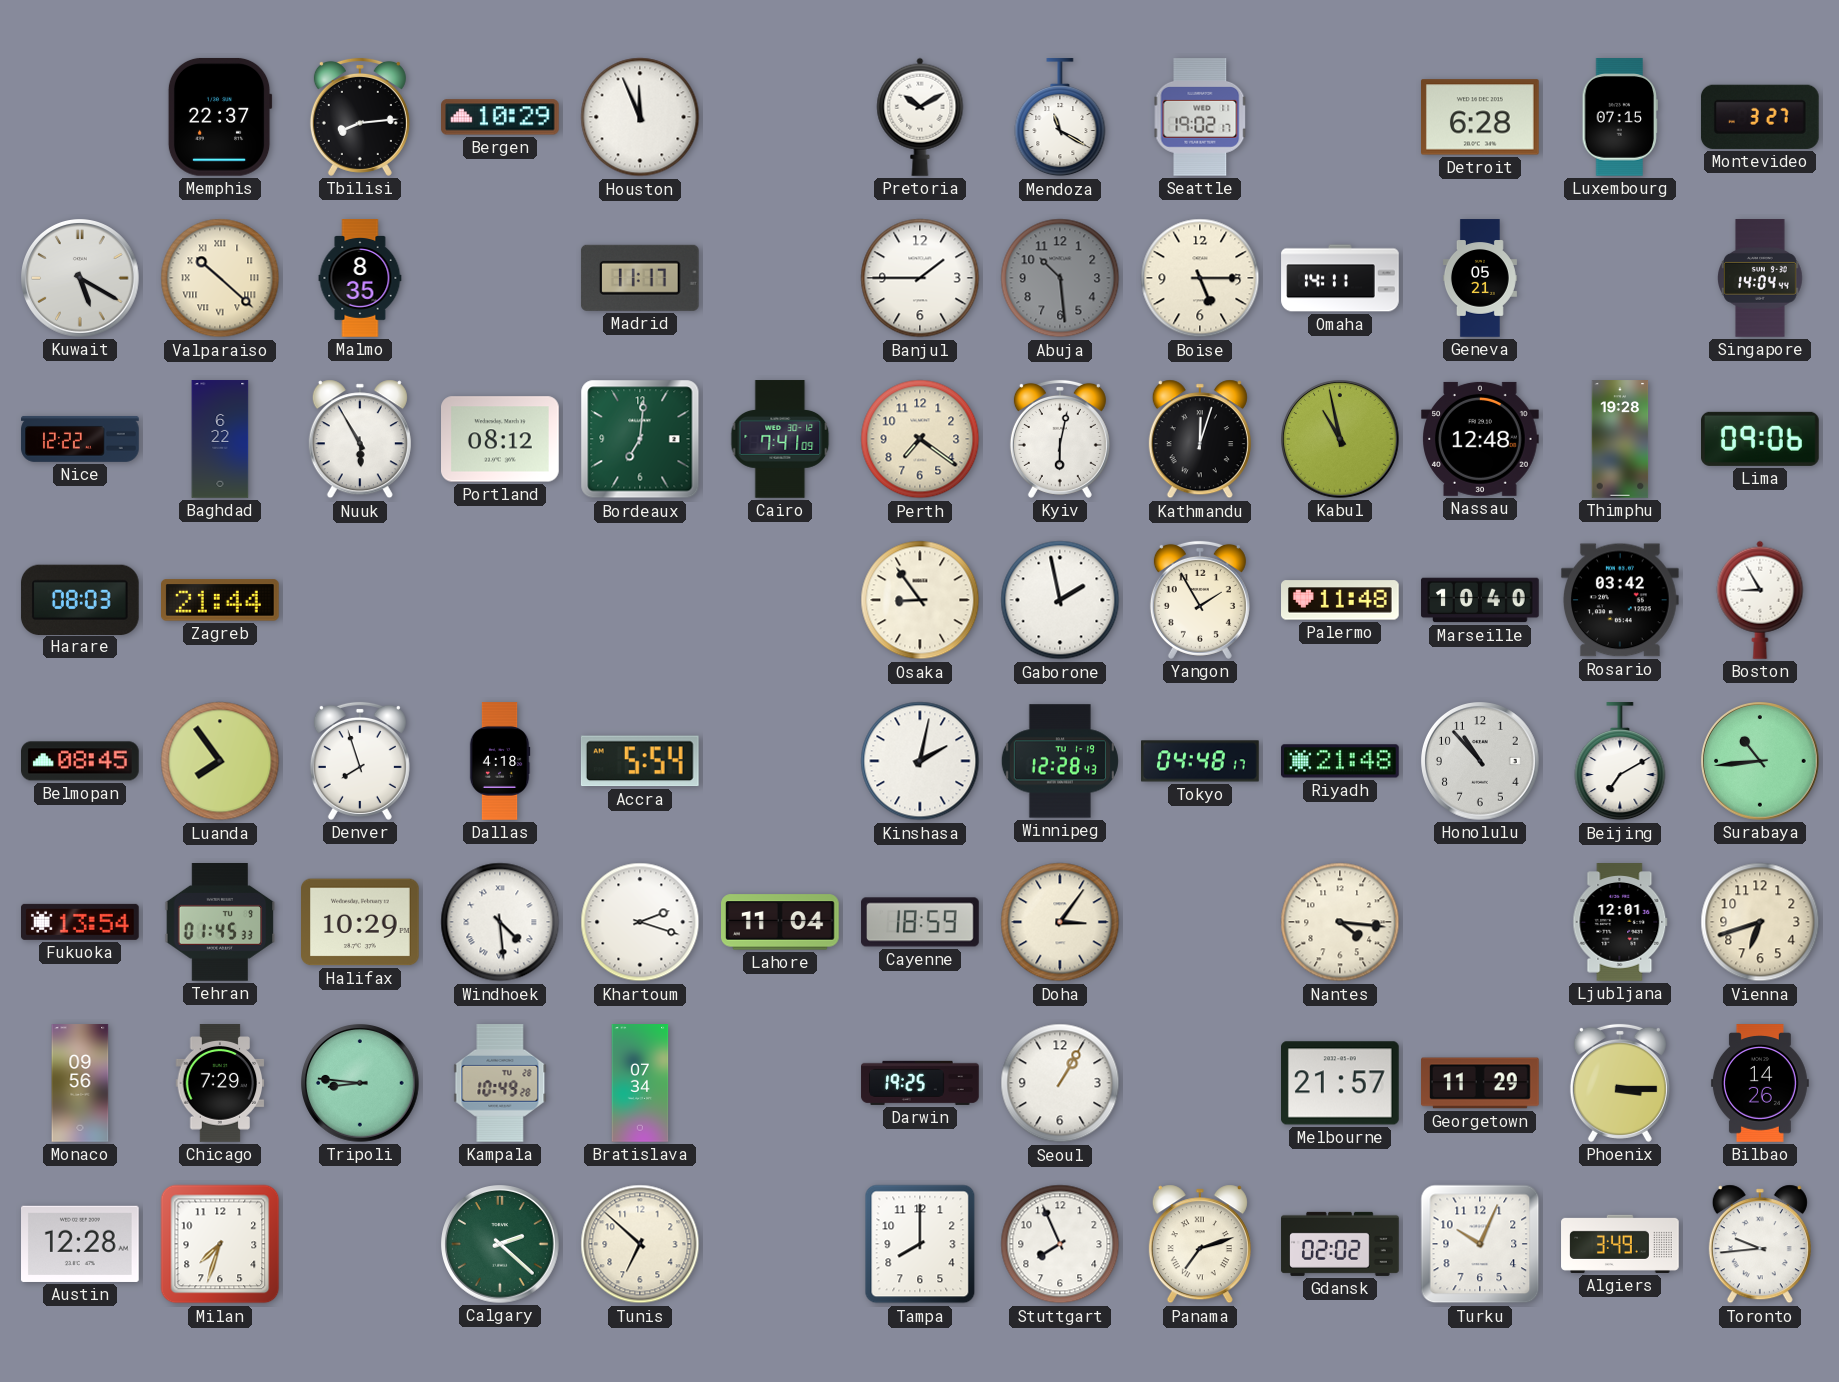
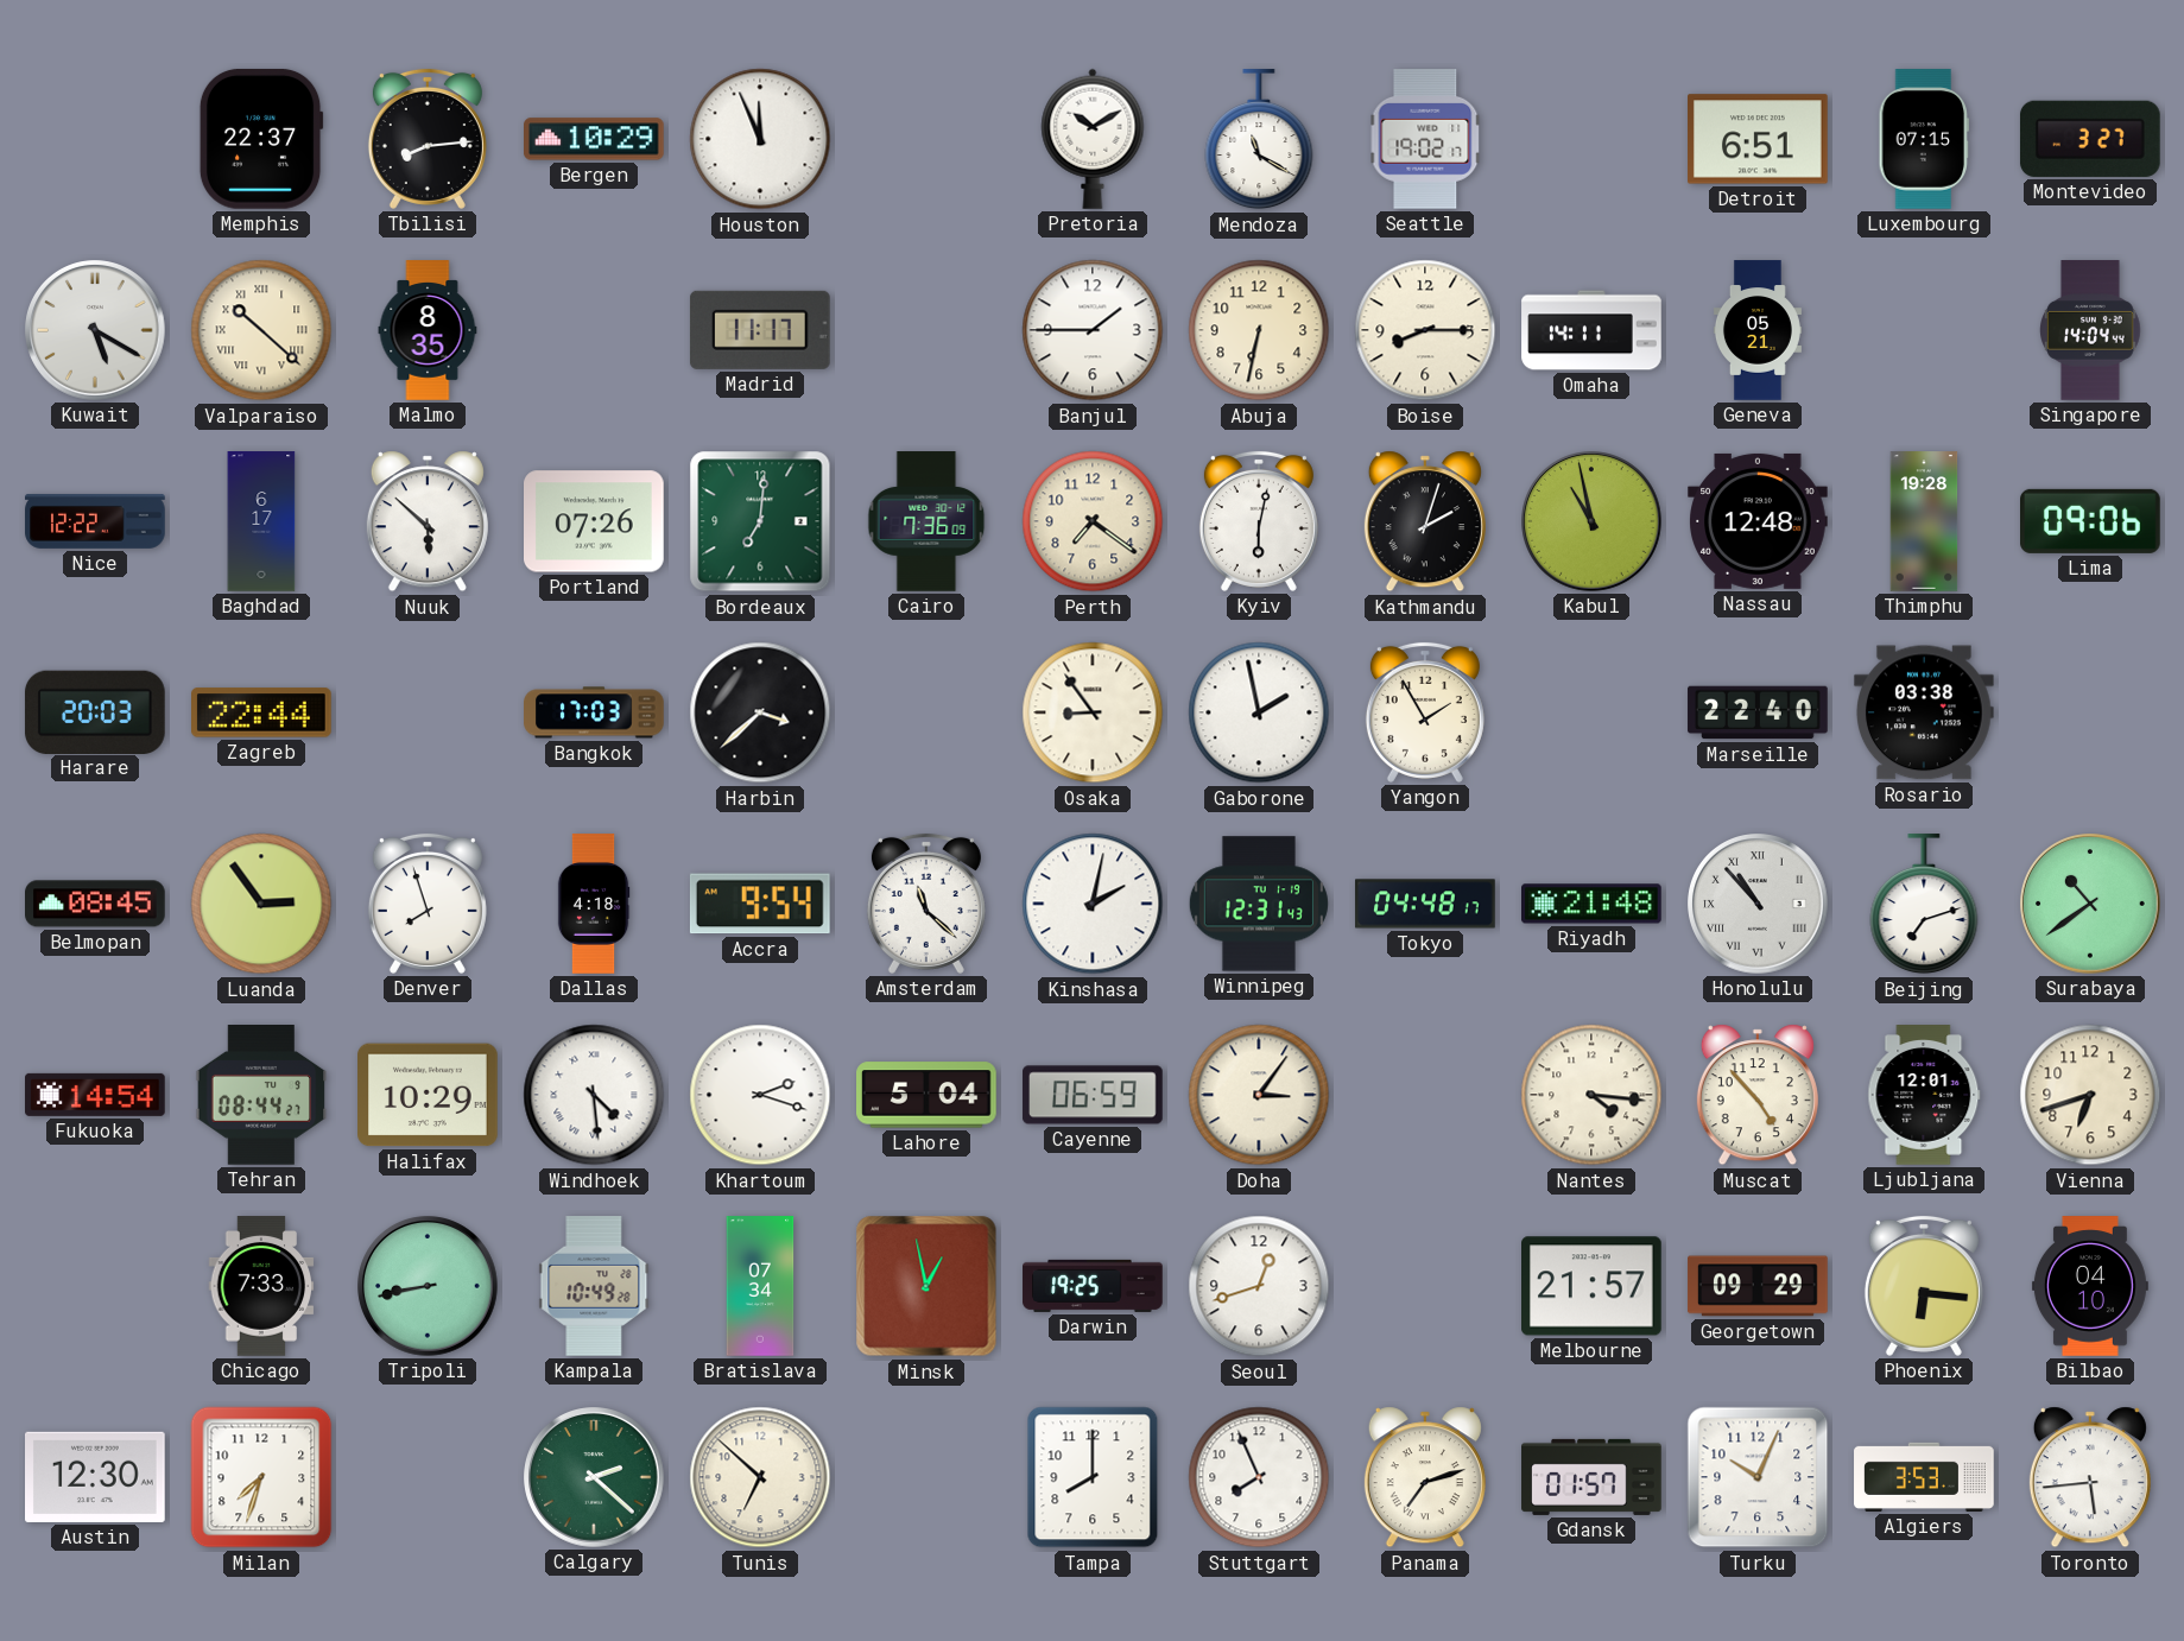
Detroit: 6:28 -> 6:51 (1759, 139)
Abuja: 10:29 -> 6:32 (1259, 330)
Abuja dial: grey -> cream (1259, 330)
Boise: 5:15 -> 8:15 (1425, 330)
Baghdad: 6:22 -> 6:17 (261, 521)
Nuuk: 5:55 -> 5:52 (428, 521)
Portland: 08:12 -> 07:26 (595, 521)
Cairo: 7:41 -> 7:36 (926, 521)
Kathmandu: 12:03 -> 2:03 (1425, 521)
Harare: 08:03 -> 20:03 (95, 711)
Zagreb: 21:44 -> 22:44 (262, 712)
Bangkok: none -> 17:03 (594, 712)
Harbin: none -> 3:38 (760, 712)
Palermo: 11:48 -> none (1341, 600)
Marseille: 10:40 -> 22:40 (1758, 712)
Rosario: 03:42 -> 03:38 (1924, 712)
Boston: 8:55 -> none (1760, 600)
Luanda: 7:54 -> 2:54 (261, 904)
Accra: 5:54 -> 9:54 (760, 904)
Amsterdam: none -> 11:22 (926, 904)
Winnipeg: 12:28 -> 12:31 (1259, 904)
Honolulu numerals: Arabic -> Roman (1758, 904)
Beijing: 7:10 -> 7:12 (1924, 905)
Surabaya: 10:44 -> 10:39 (2090, 904)
Fukuoka: 13:54 -> 14:54 (96, 1095)
Tehran: 01:45 -> 08:44 (261, 1096)
Lahore: 11:04 -> 5:04 (928, 1095)
Cayenne: 18:59 -> 06:59 (1093, 1095)
Muscat: none -> 4:53 (1758, 1095)
Monaco: 09:56 -> none (80, 1083)
Chicago: 7:29 -> 7:33 (261, 1286)
Tripoli: 8:46 -> 8:43 (428, 1286)
Minsk: none -> 12:58 (926, 1286)
Seoul: 1:05 -> 12:42 (1259, 1286)
Georgetown: 11:29 -> 09:29 (1758, 1286)
Phoenix: 3:15 -> 6:16 (1924, 1286)
Bilbao: 14:26 -> 04:10 (2090, 1286)
Austin: 12:28 -> 12:30 (96, 1477)
Gdansk: 02:02 -> 01:57 (1591, 1477)
Algiers: 3:49 -> 3:53 (1924, 1477)
Toronto: 9:44 -> 5:44 (2090, 1477)
